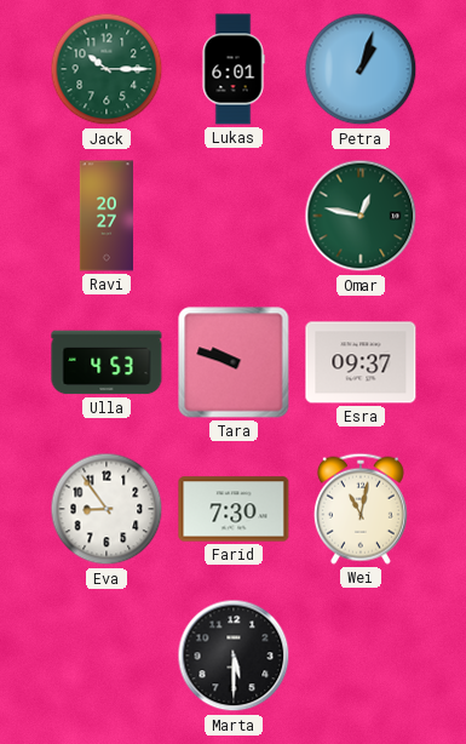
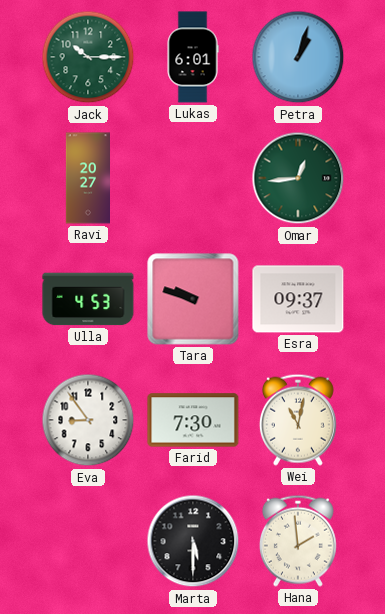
Omar: 12:47 -> 12:44 (298, 178)
Hana: none -> 1:59 (298, 541)
